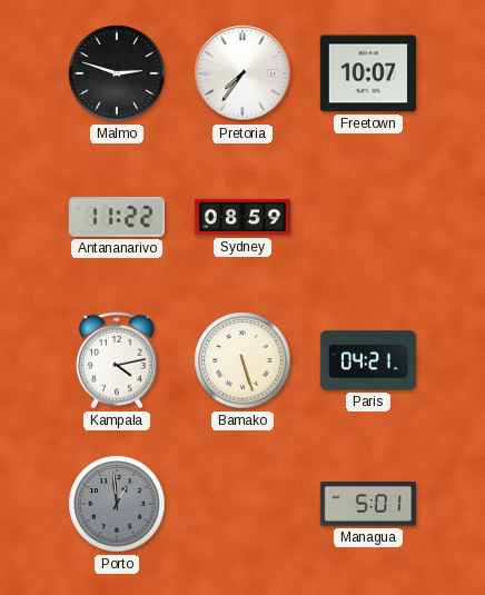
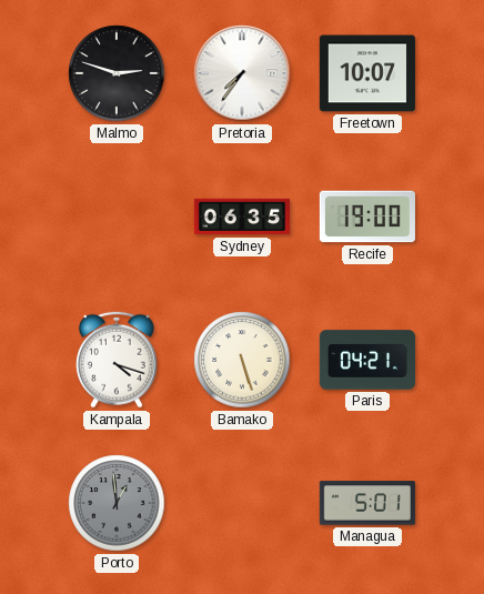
Antananarivo: 11:22 -> none (117, 217)
Sydney: 08:59 -> 06:35 (241, 217)
Recife: none -> 19:00 (367, 217)
Kampala: 4:13 -> 4:18 (118, 360)
